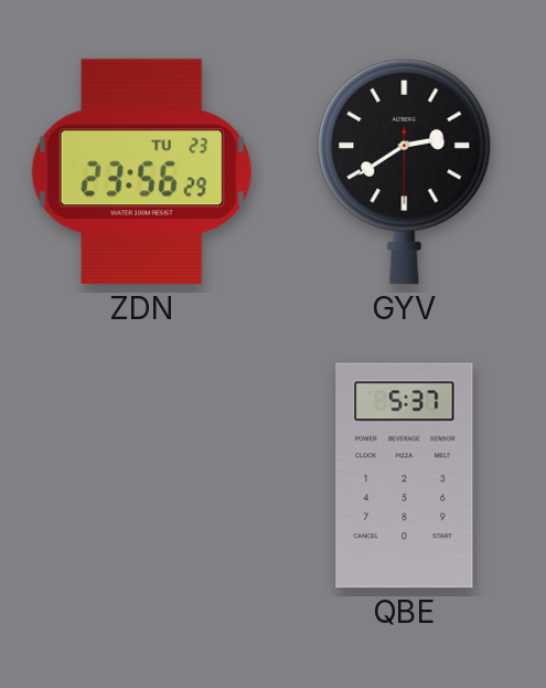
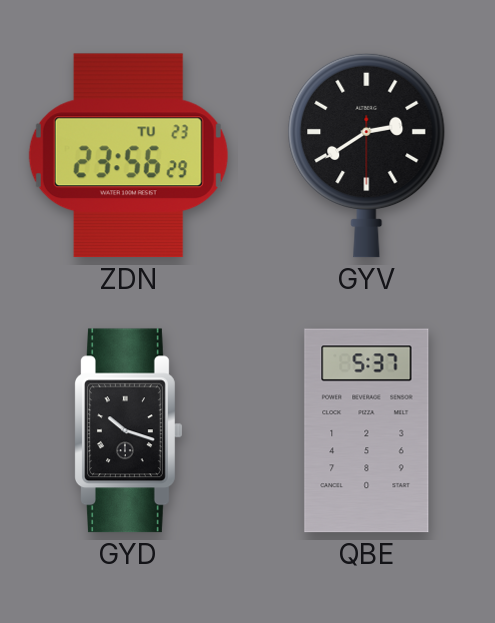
GYD: none -> 10:18 (129, 431)
